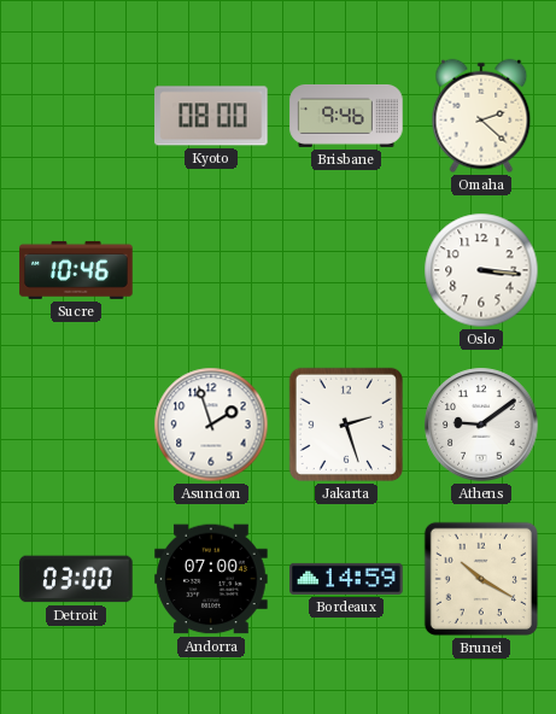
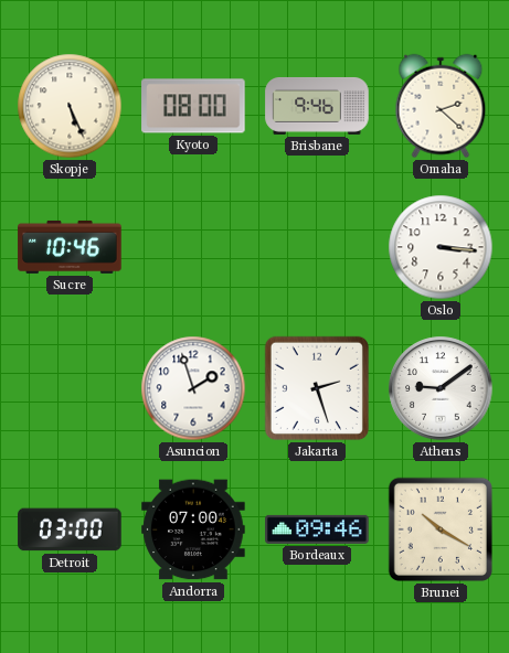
Skopje: none -> 5:26 (70, 106)
Bordeaux: 14:59 -> 09:46 (317, 529)
